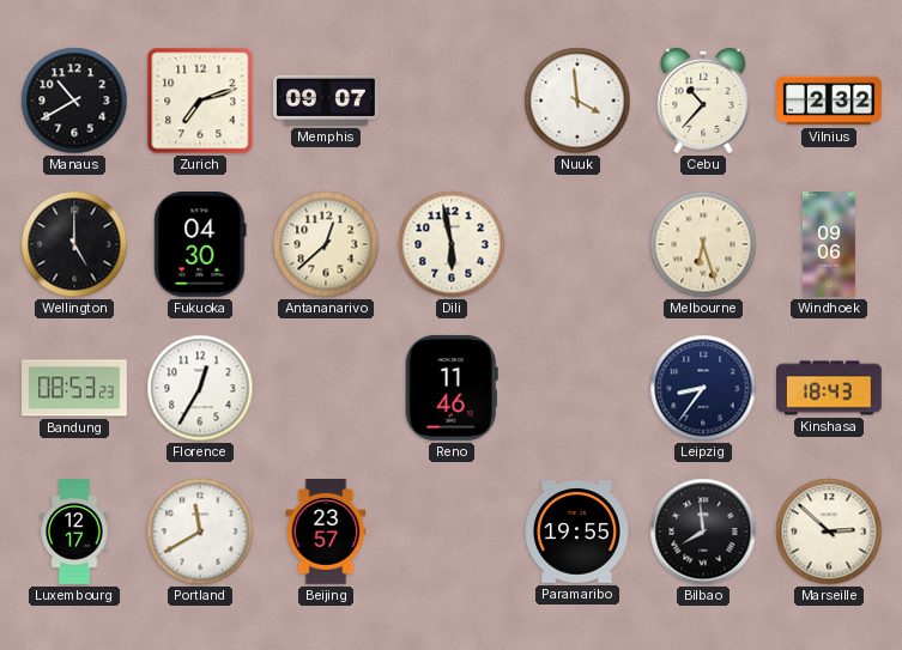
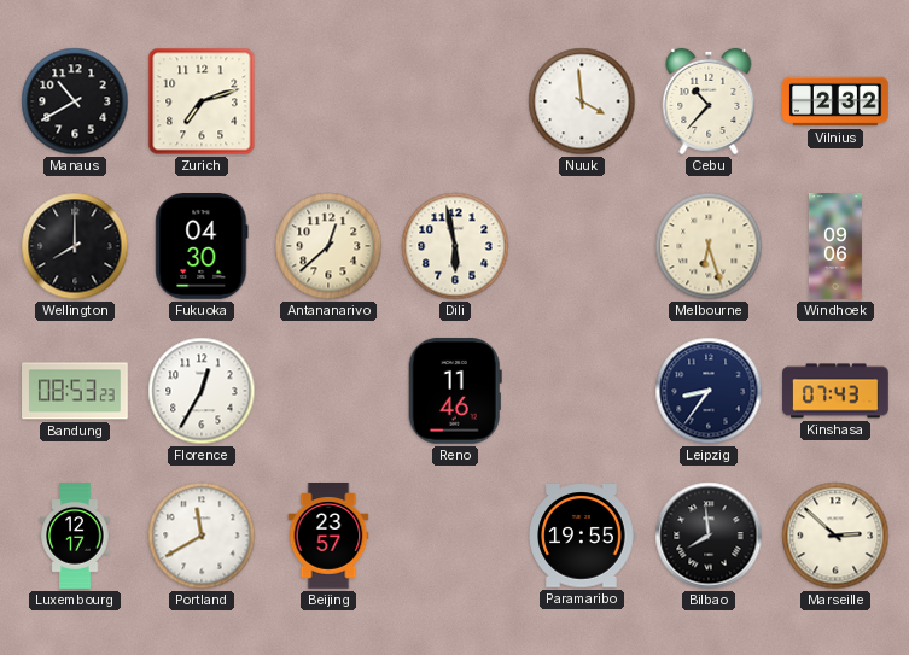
Memphis: 09:07 -> none (326, 101)
Wellington: 5:00 -> 8:00 (75, 246)
Kinshasa: 18:43 -> 07:43 (835, 391)
